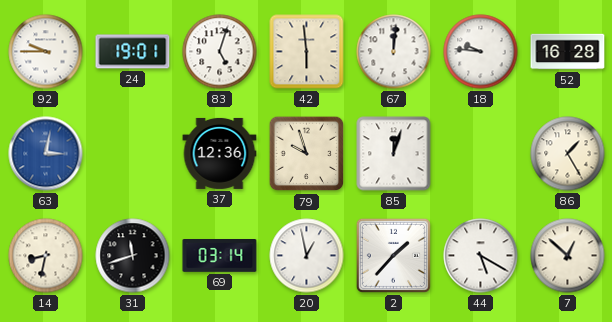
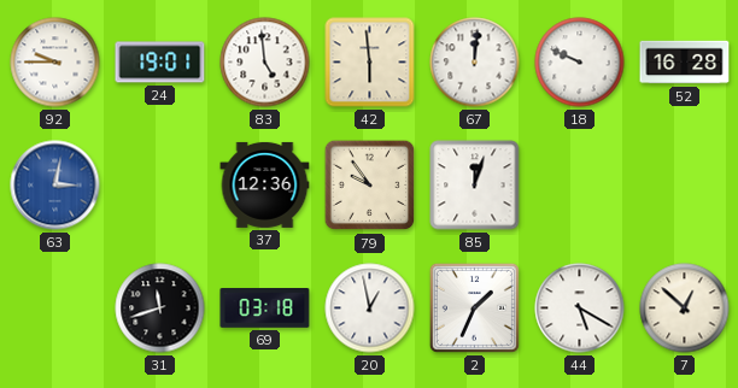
83: 5:03 -> 4:59 (265, 63)
18: 9:46 -> 9:49 (580, 63)
79: 9:57 -> 9:54 (370, 186)
86: 1:25 -> none (568, 154)
14: 8:32 -> none (46, 256)
69: 03:14 -> 03:18 (265, 308)
2: 1:37 -> 1:34 (474, 307)
